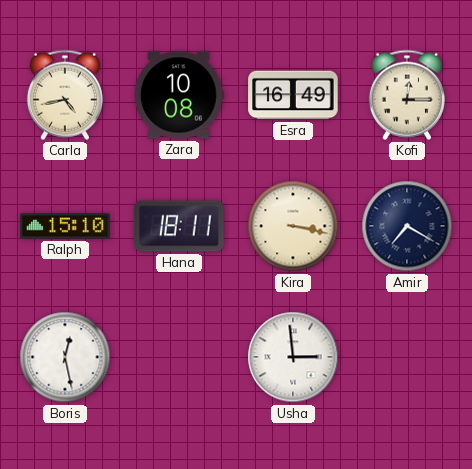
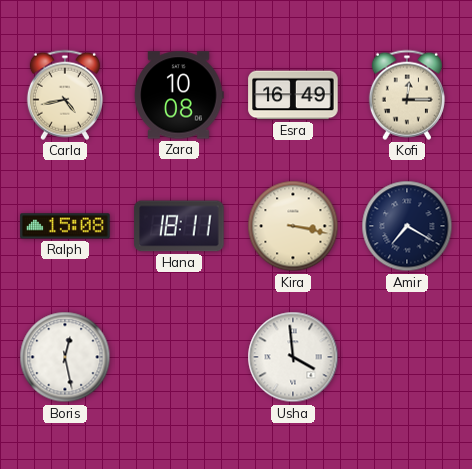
Ralph: 15:10 -> 15:08 (65, 226)
Usha: 2:59 -> 3:59 (293, 357)
